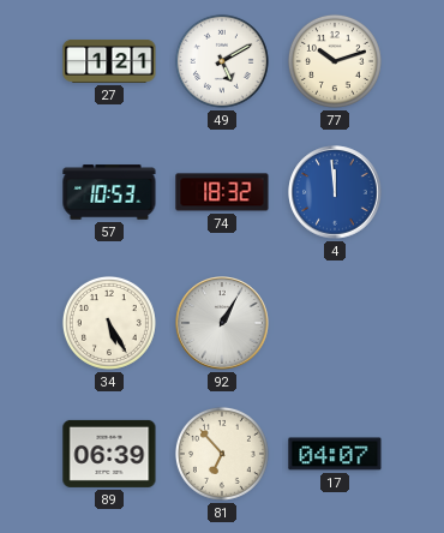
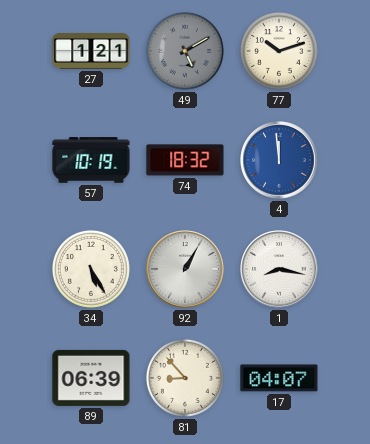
49 dial: white -> grey (185, 51)
57: 10:53 -> 10:19 (91, 160)
1: none -> 8:17 (279, 269)
81: 6:53 -> 8:53 (185, 378)
